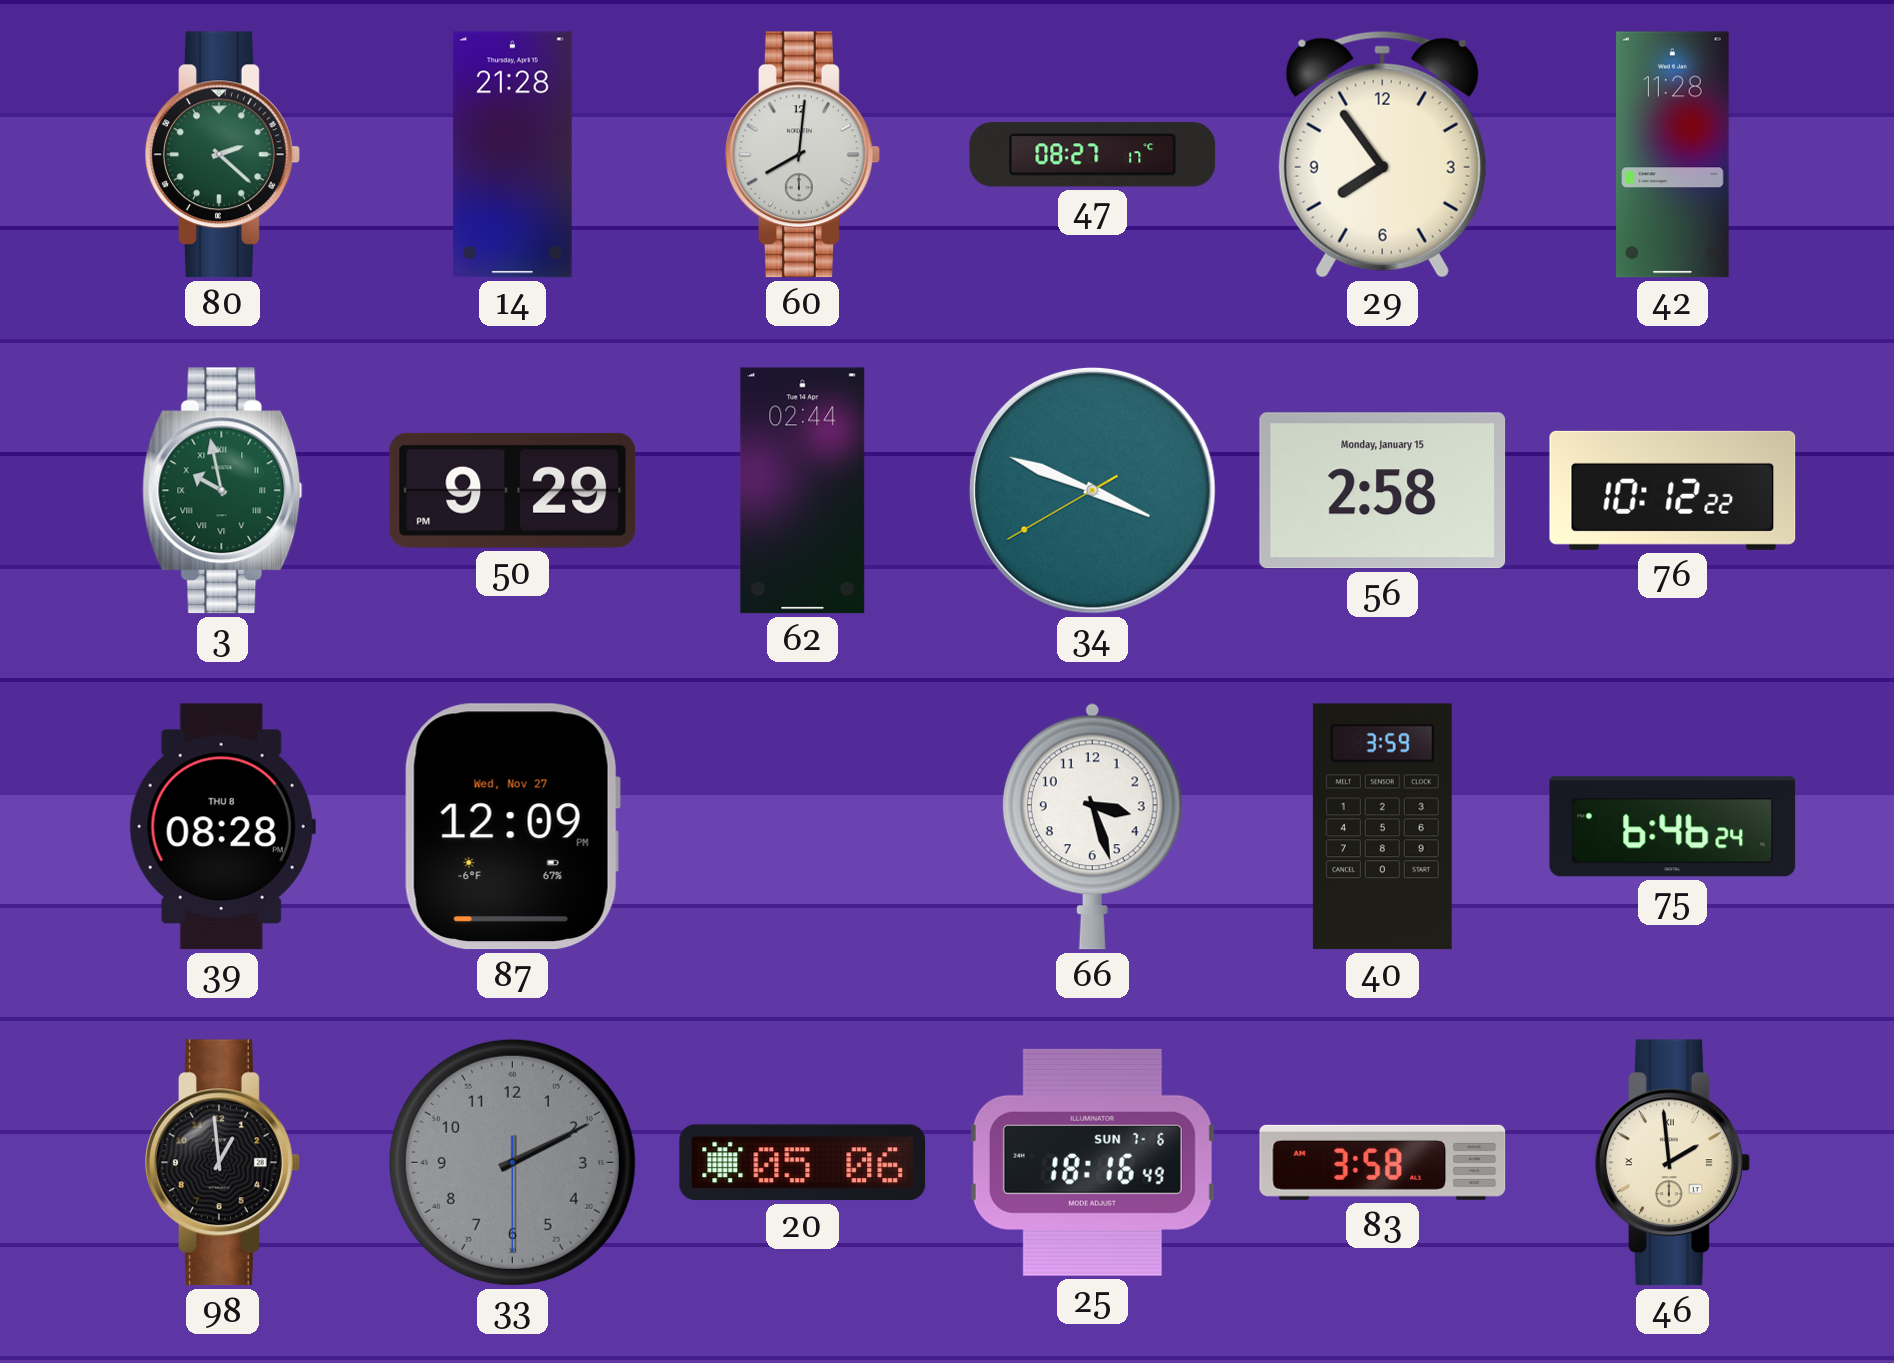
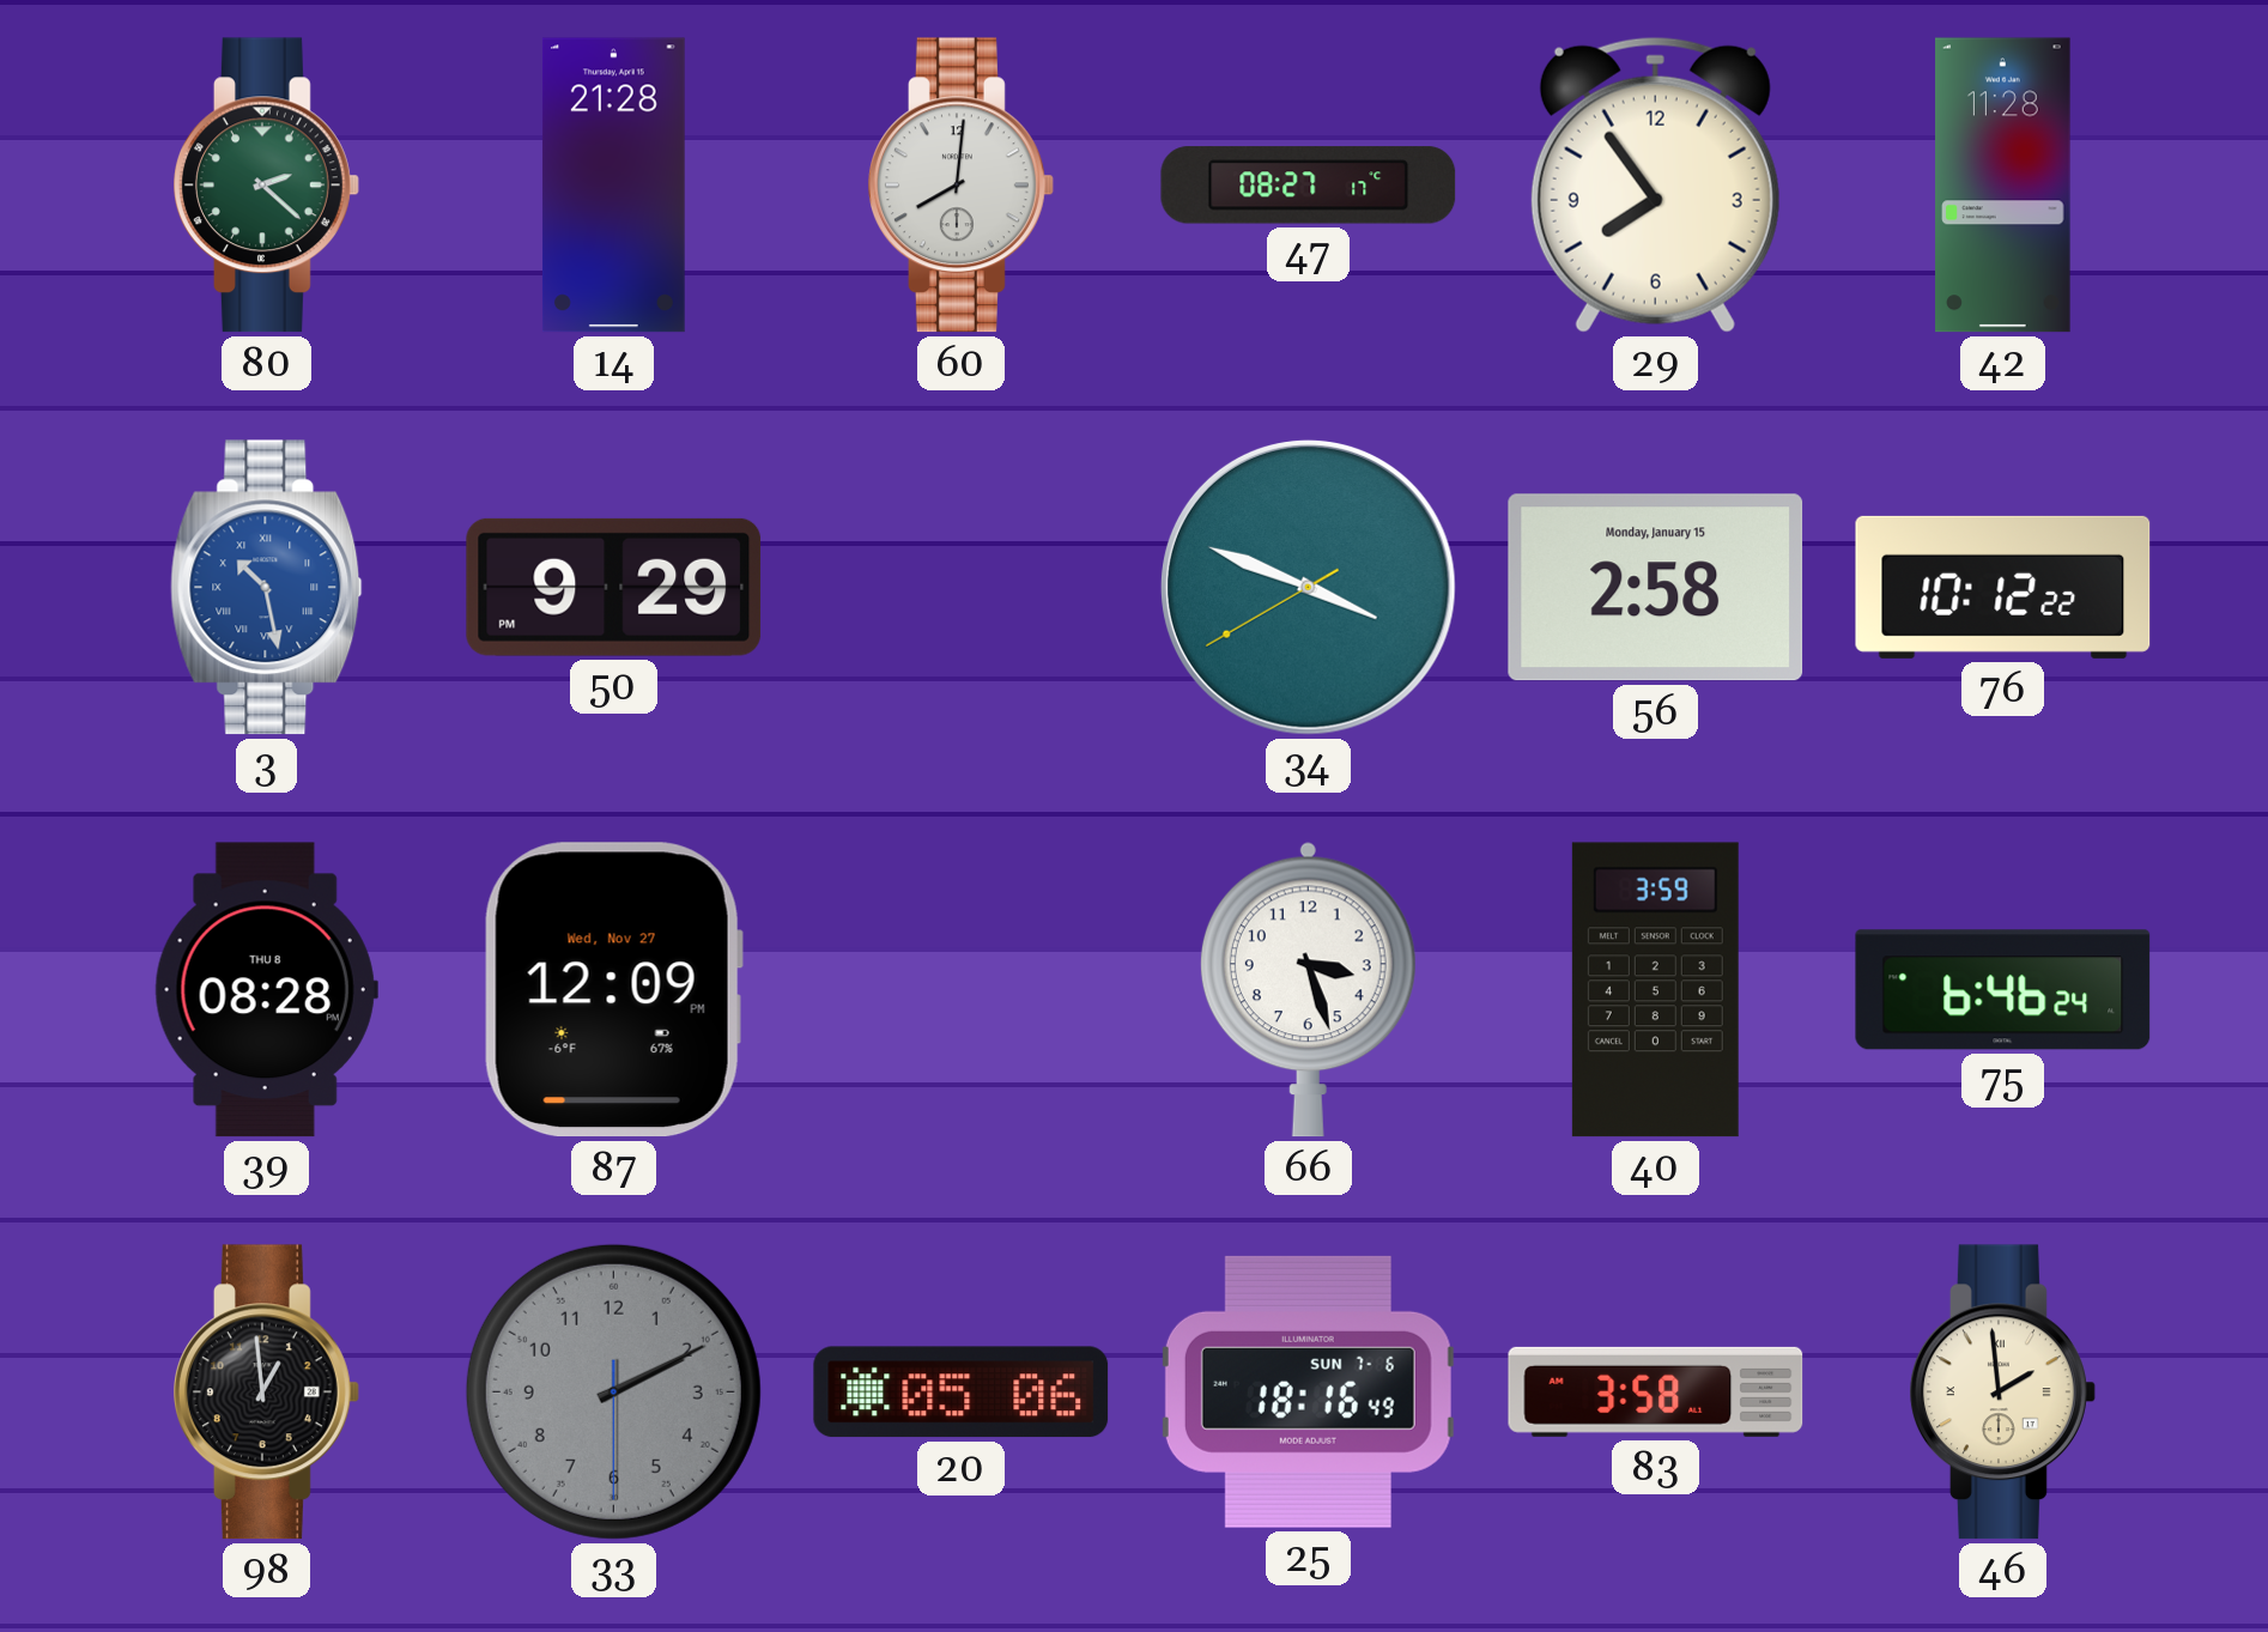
3: 9:58 -> 10:28 (267, 588)
3 dial: green -> blue (267, 588)
62: 02:44 -> none (803, 491)
